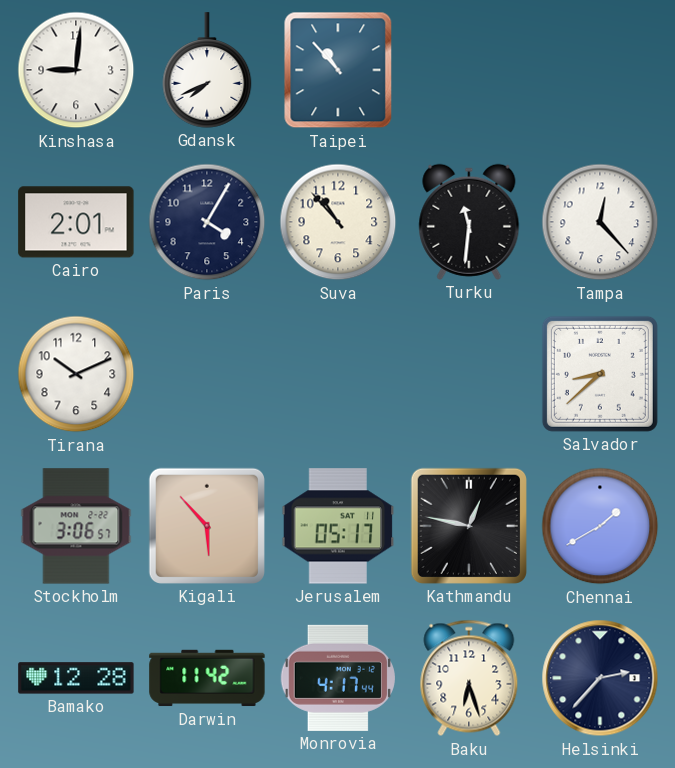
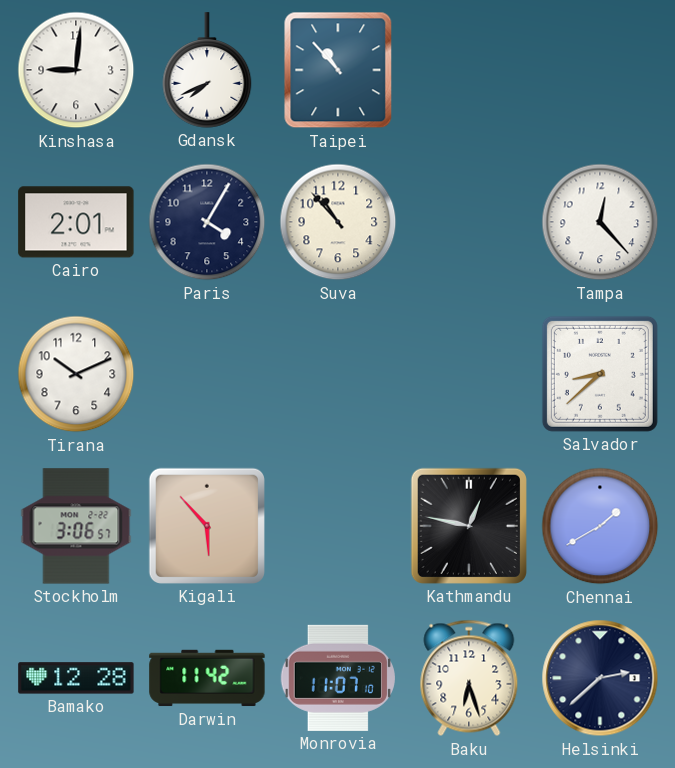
Turku: 11:31 -> none (469, 222)
Jerusalem: 05:17 -> none (338, 526)
Monrovia: 4:17 -> 11:07 (338, 678)
Helsinki: 2:37 -> 2:38 (600, 678)
